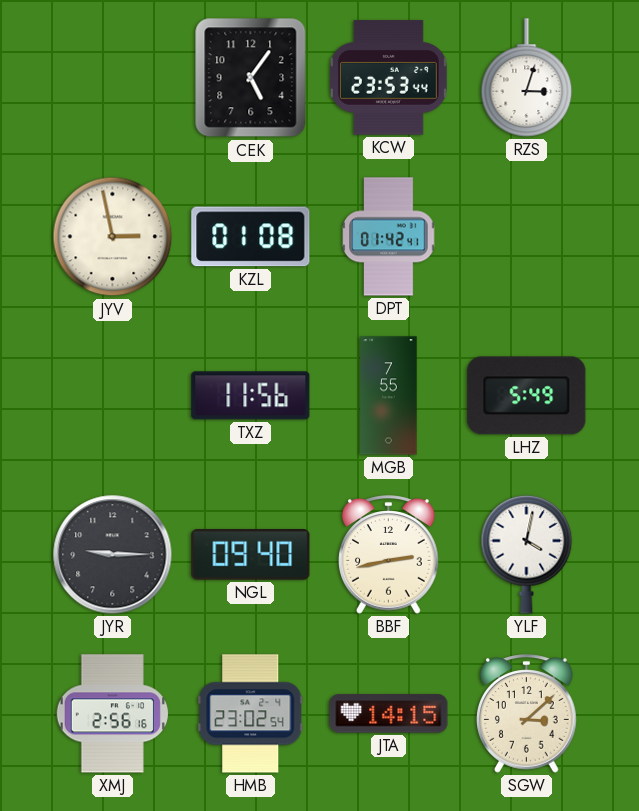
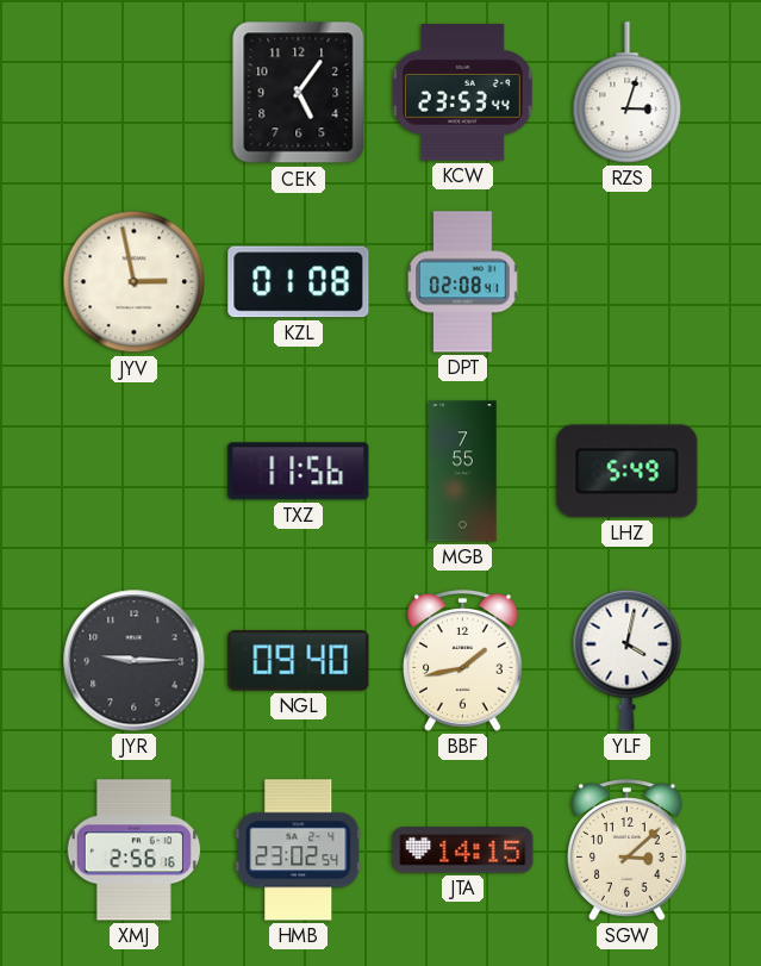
DPT: 01:42 -> 02:08 (463, 282)
BBF: 2:43 -> 1:43 (463, 661)
